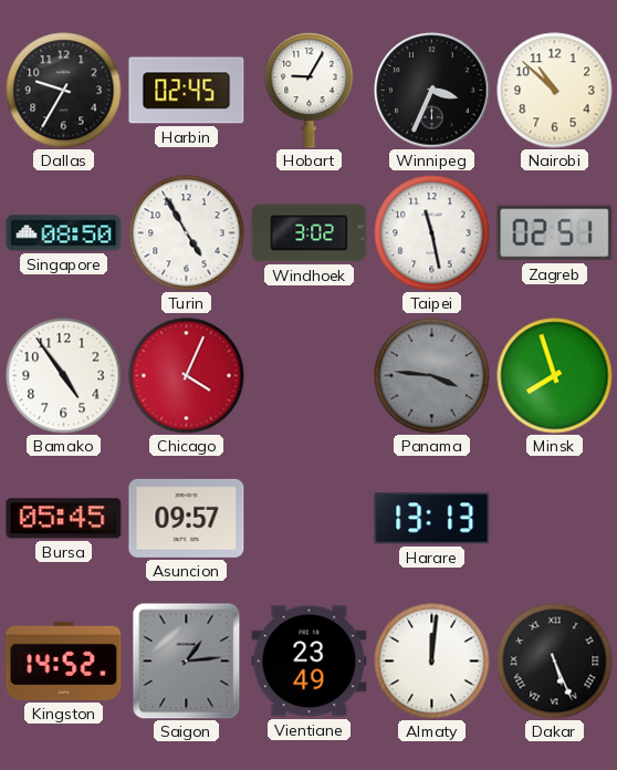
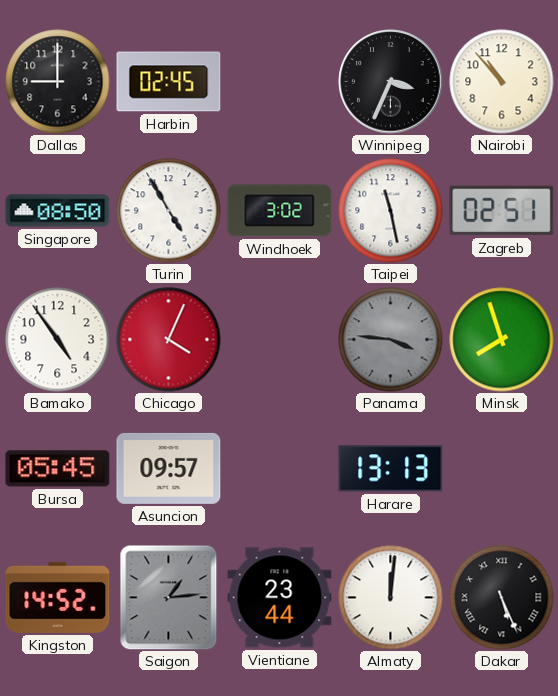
Dallas: 9:35 -> 9:00 (58, 82)
Hobart: 9:05 -> none (310, 91)
Nairobi: 10:52 -> 10:53 (502, 82)
Vientiane: 23:49 -> 23:44 (280, 598)
